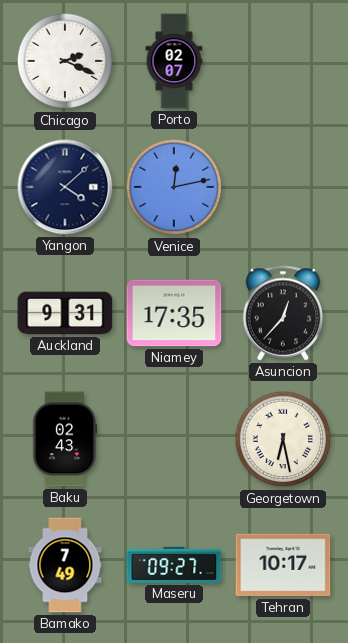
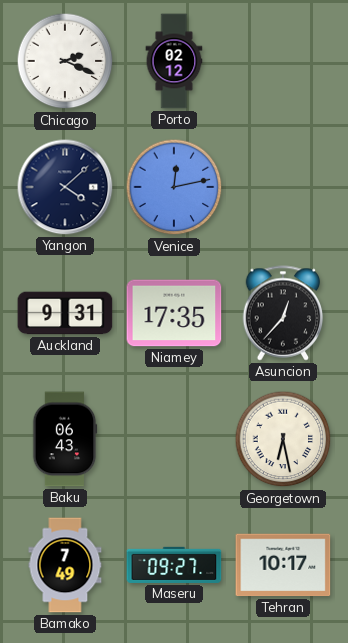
Porto: 02:07 -> 02:12 (174, 61)
Baku: 02:43 -> 06:43 (65, 439)
